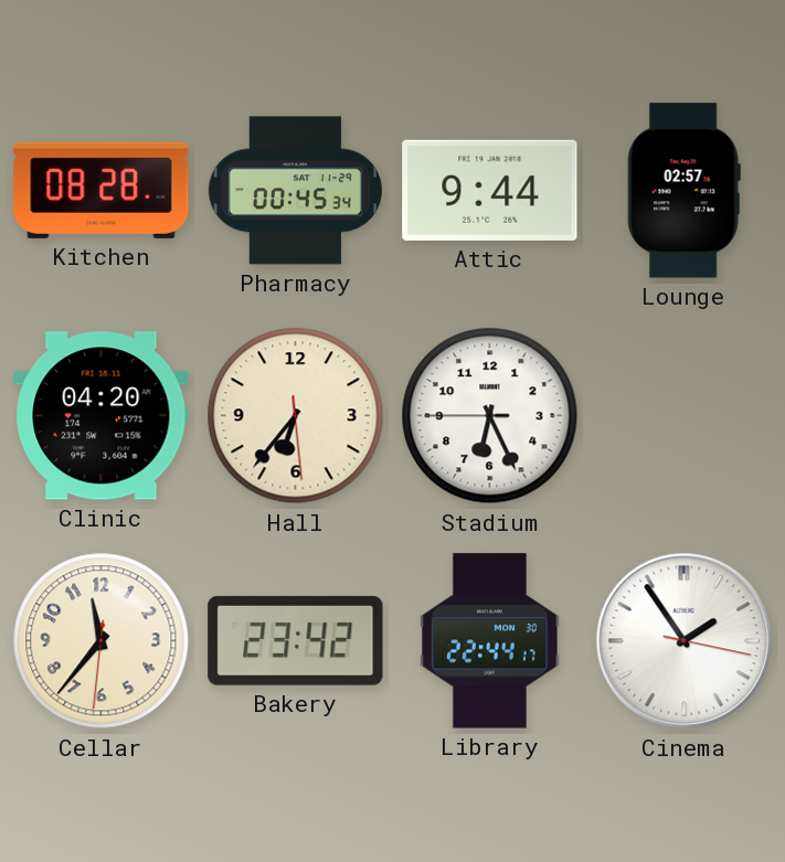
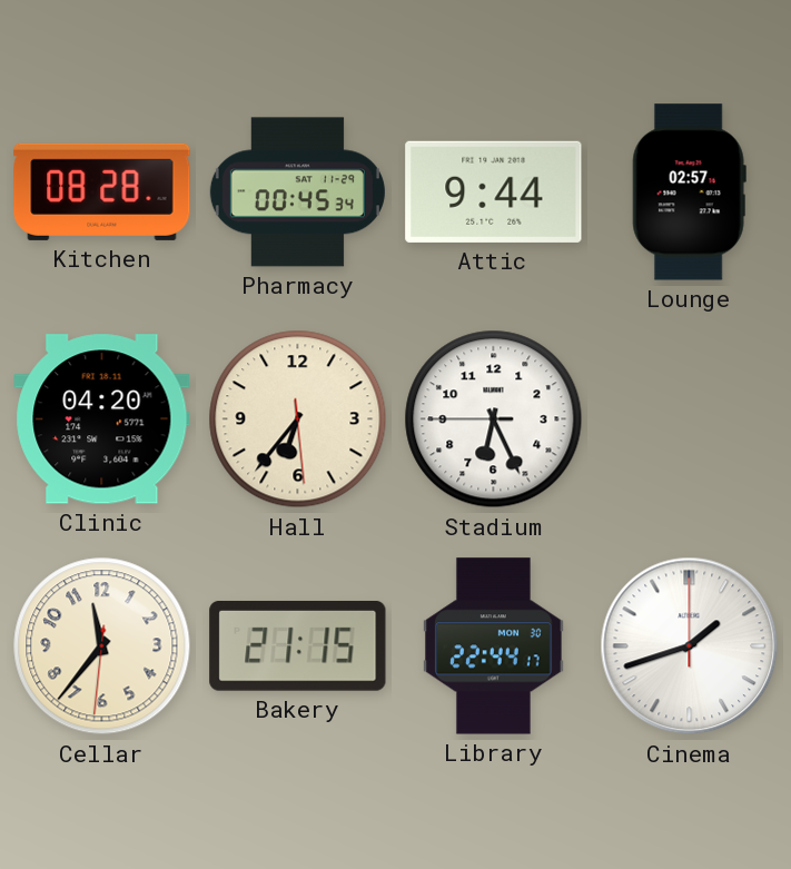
Bakery: 23:42 -> 21:15 (298, 646)
Cinema: 1:54 -> 1:42 (690, 646)
